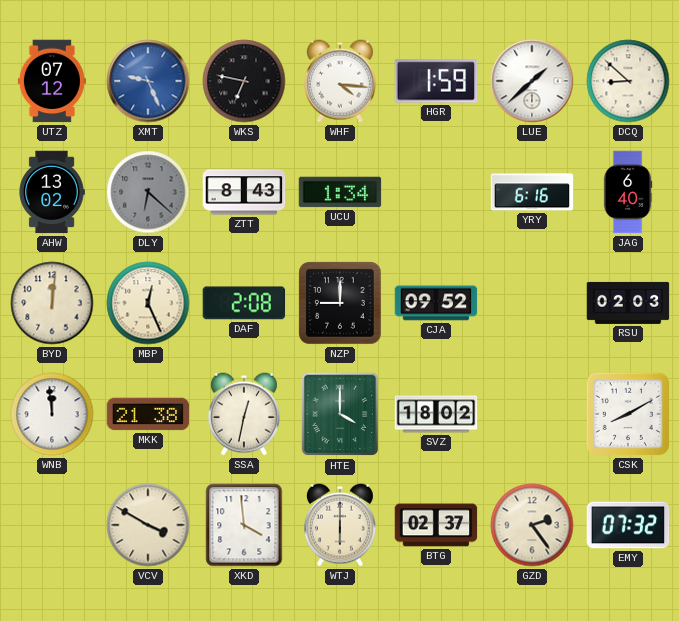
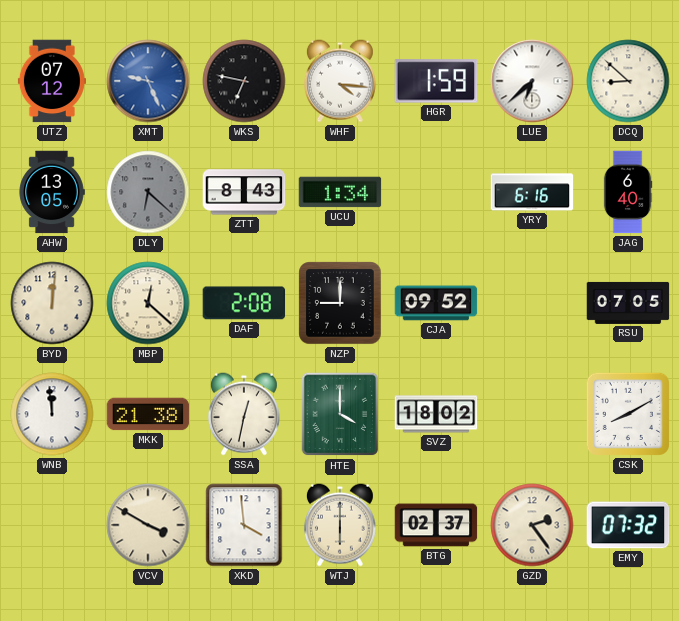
LUE: 1:38 -> 6:38 (532, 81)
AHW: 13:02 -> 13:05 (52, 192)
MBP: 12:26 -> 12:22 (148, 303)
RSU: 02:03 -> 07:05 (628, 303)
